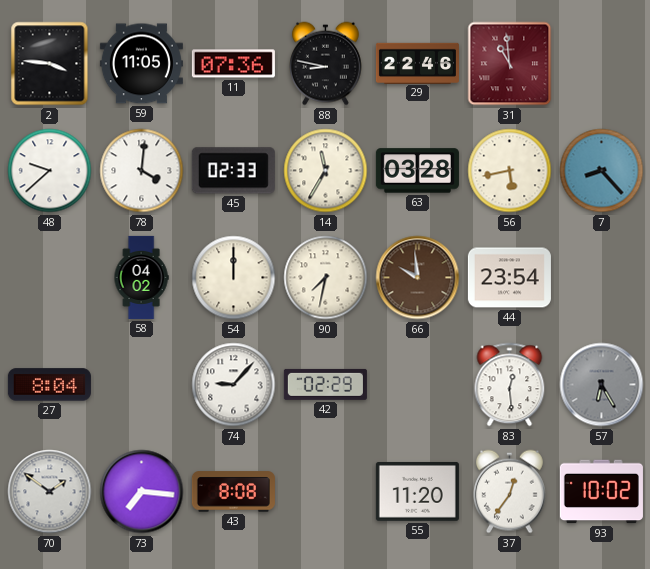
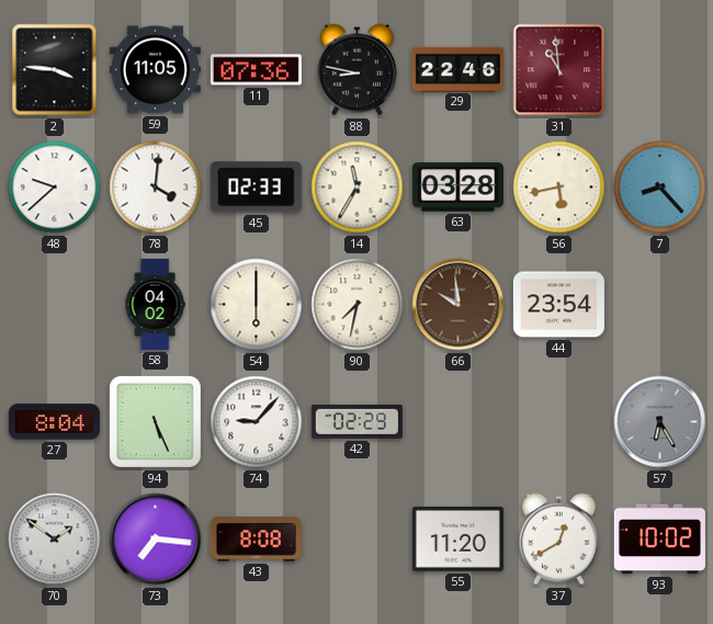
54: 12:00 -> 6:00 (257, 305)
94: none -> 5:26 (155, 421)
83: 12:29 -> none (510, 385)
37: 12:36 -> 12:40 (558, 540)
